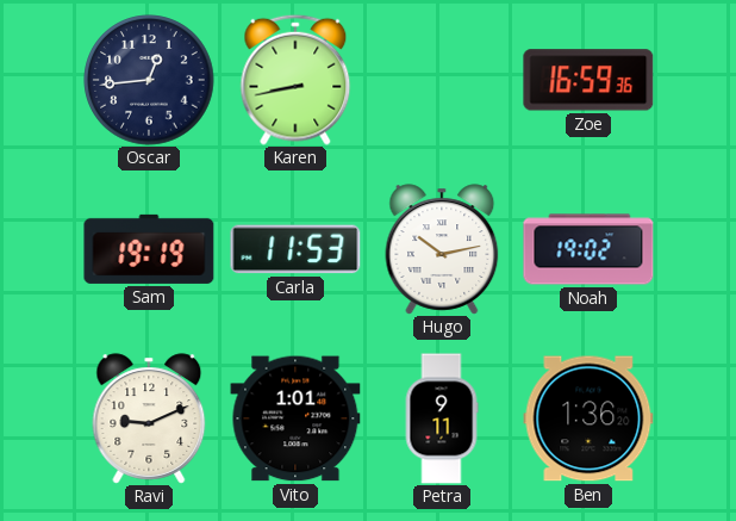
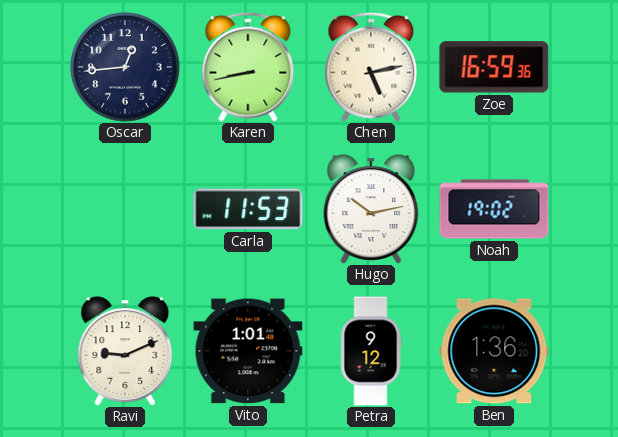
Chen: none -> 5:13 (371, 67)
Sam: 19:19 -> none (149, 249)
Petra: 9:11 -> 9:12 (371, 351)
